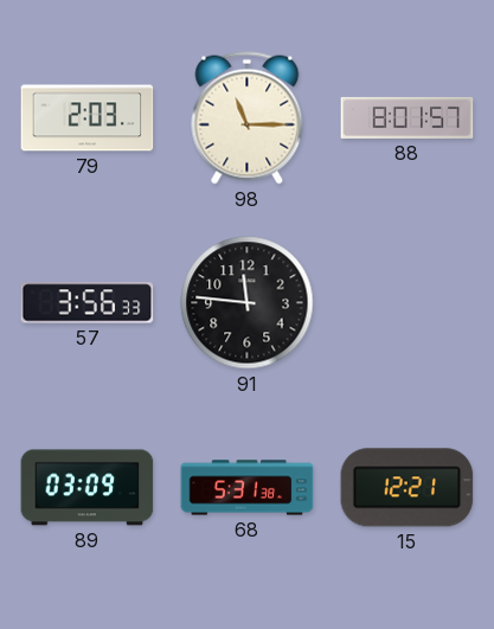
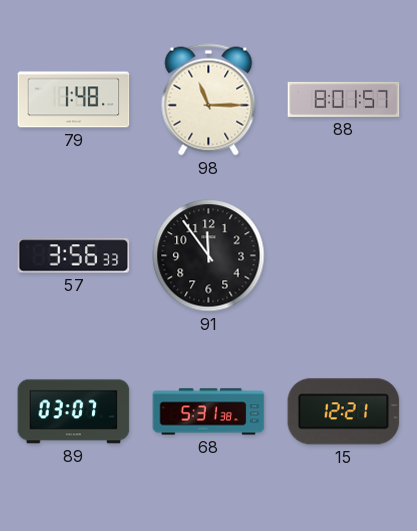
79: 2:03 -> 1:48 (74, 100)
91: 11:46 -> 11:54 (209, 256)
89: 03:09 -> 03:07 (74, 412)
